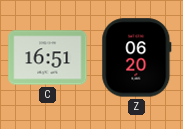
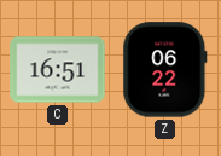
Z: 06:20 -> 06:22 (165, 70)
